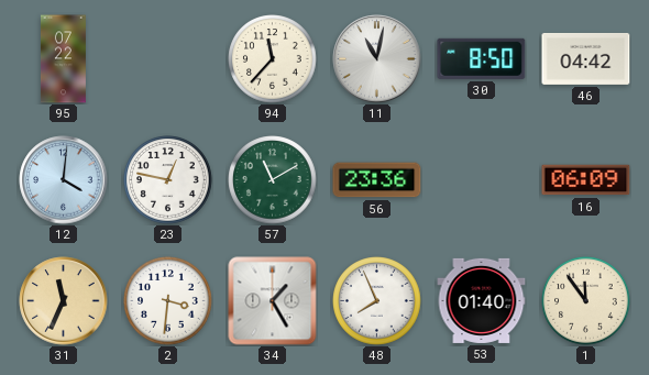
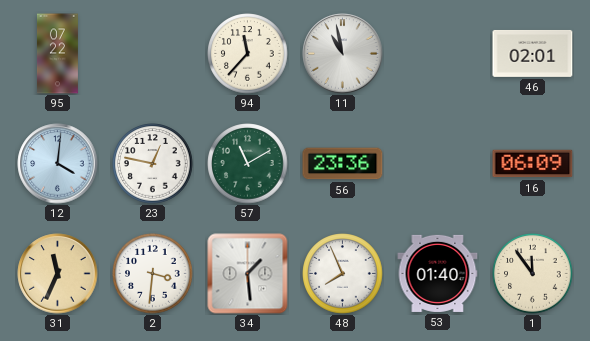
11: 11:02 -> 10:58 (343, 54)
30: 8:50 -> none (482, 58)
46: 04:42 -> 02:01 (533, 53)
34: 1:25 -> 1:29 (248, 274)
